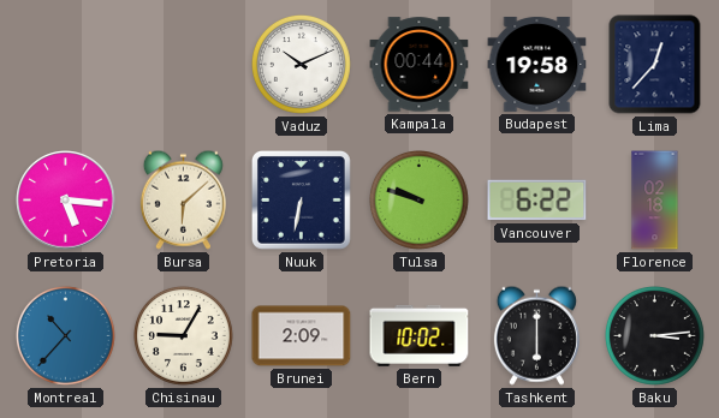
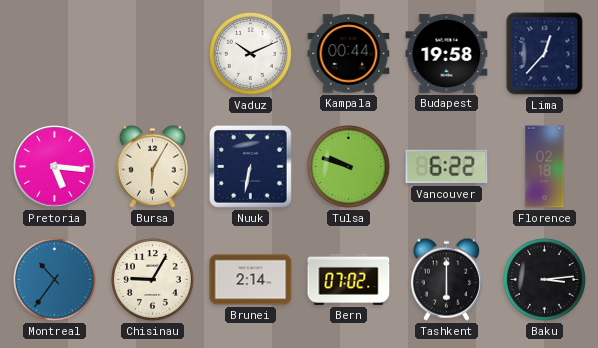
Bursa: 6:08 -> 6:05 (152, 166)
Montreal: 10:37 -> 10:36 (55, 280)
Brunei: 2:09 -> 2:14 (251, 280)
Bern: 10:02 -> 07:02 (349, 279)
